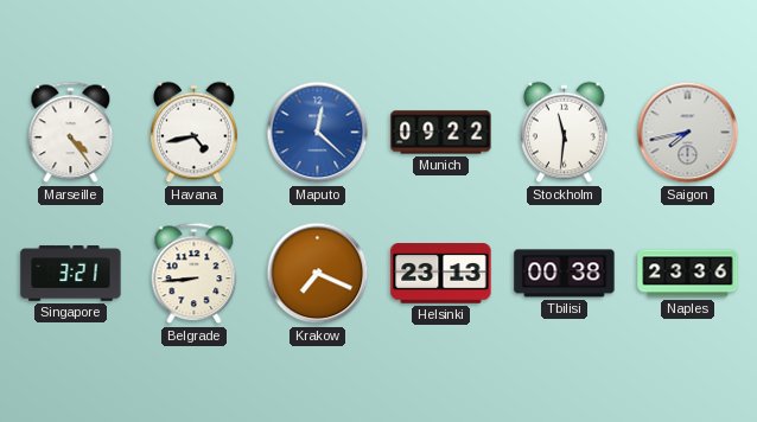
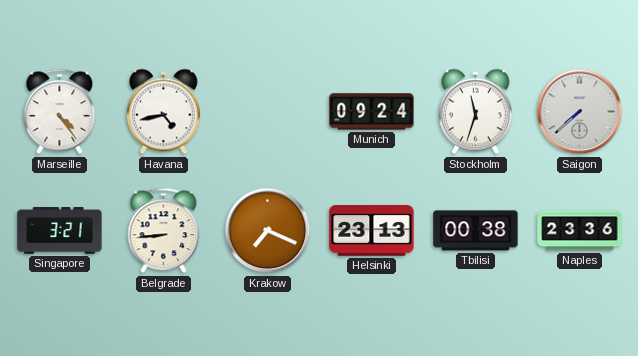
Maputo: 12:22 -> none (318, 133)
Munich: 09:22 -> 09:24 (372, 112)
Stockholm: 11:31 -> 11:33 (476, 112)
Saigon: 7:43 -> 7:38 (580, 112)
